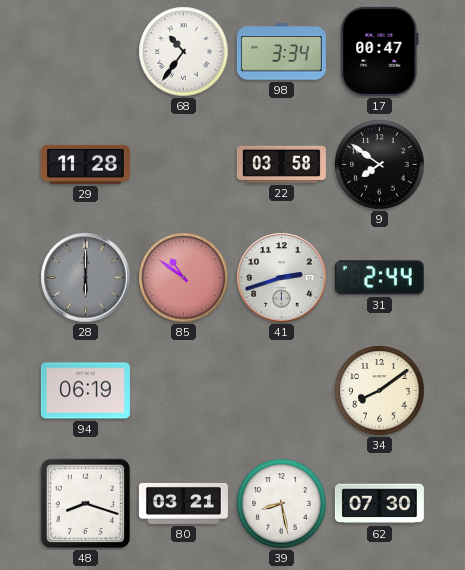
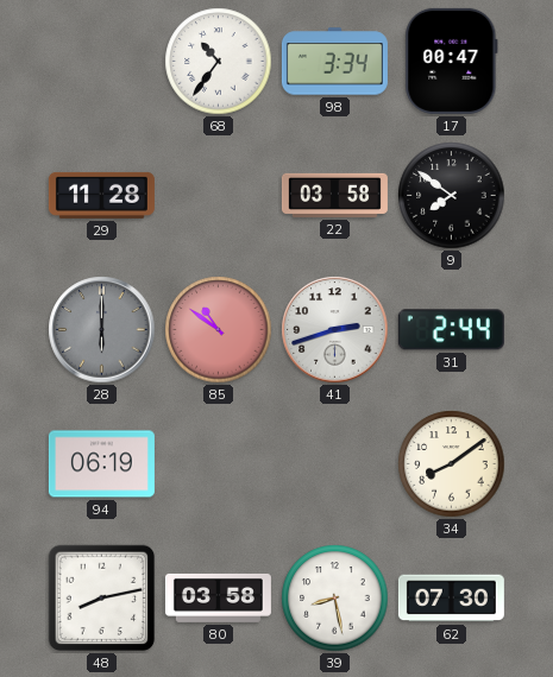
48: 8:18 -> 8:13 (102, 599)
80: 03:21 -> 03:58 (218, 597)
